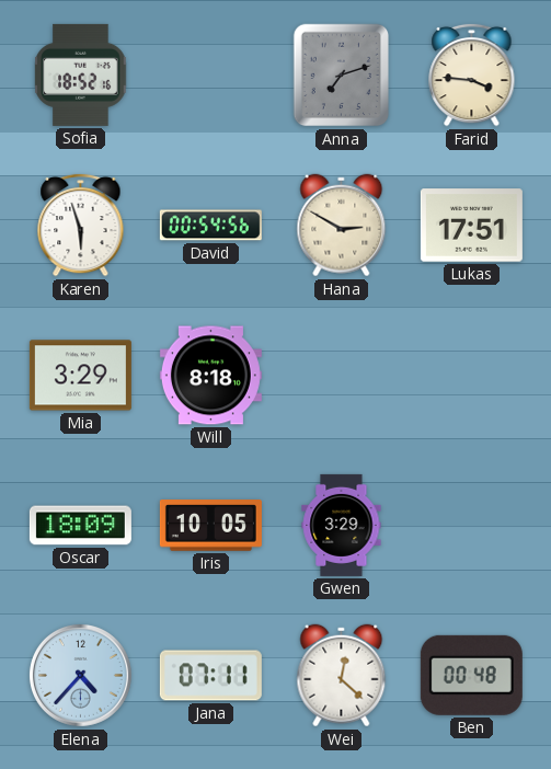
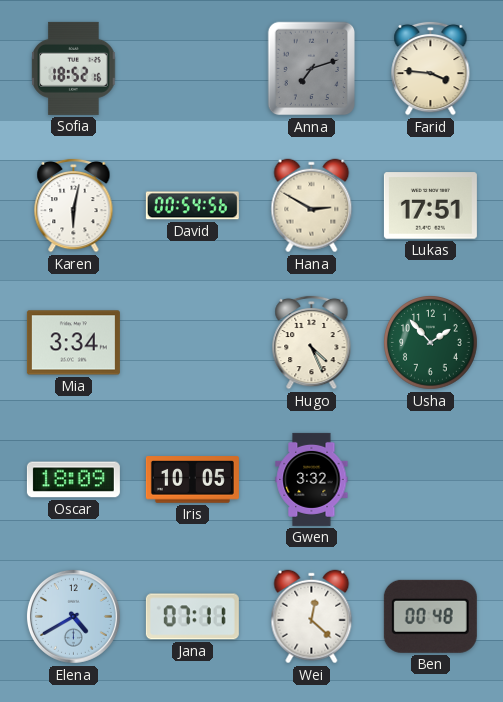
Karen: 5:57 -> 6:02 (74, 205)
Mia: 3:29 -> 3:34 (73, 343)
Will: 8:18 -> none (210, 376)
Hugo: none -> 4:26 (312, 342)
Usha: none -> 1:53 (431, 343)
Gwen: 3:29 -> 3:32 (312, 479)
Elena: 4:37 -> 4:40 (73, 616)
